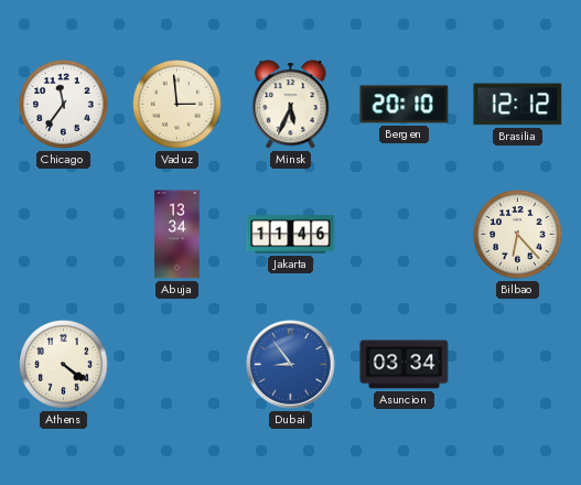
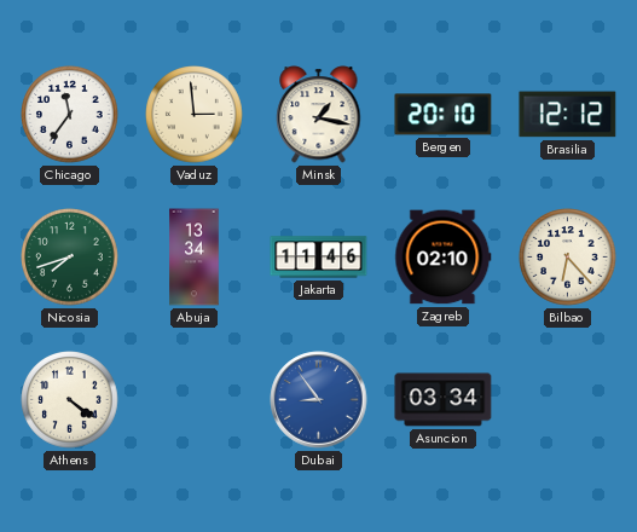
Minsk: 5:34 -> 1:17 (319, 115)
Nicosia: none -> 7:42 (70, 258)
Zagreb: none -> 02:10 (444, 258)
